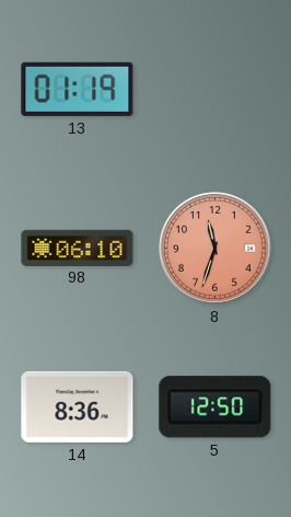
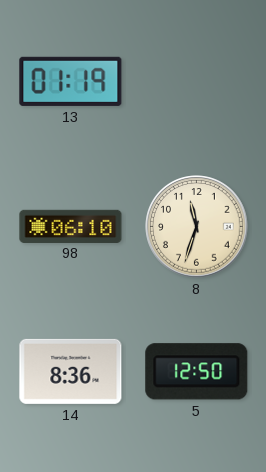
8 dial: salmon -> cream (197, 227)
